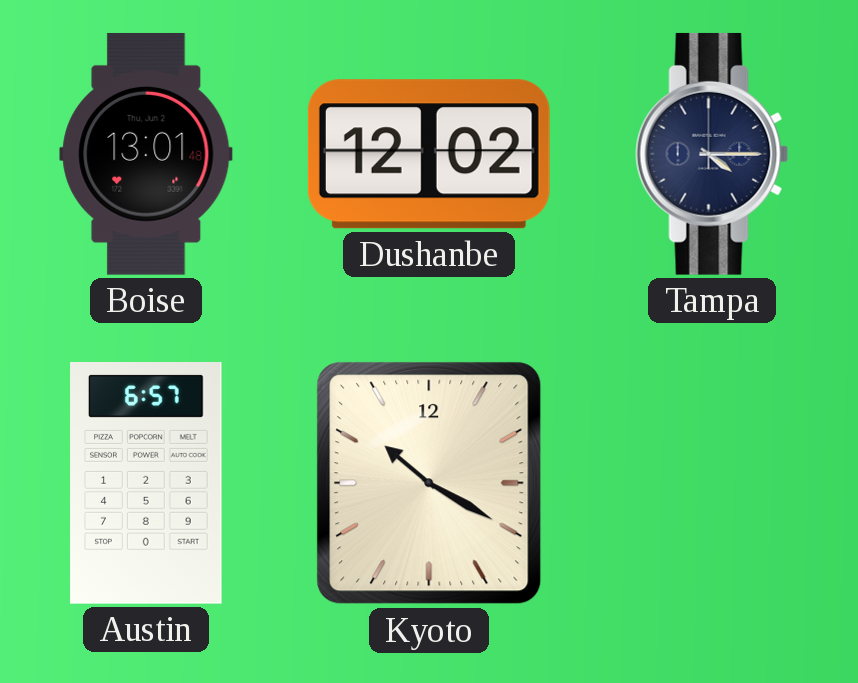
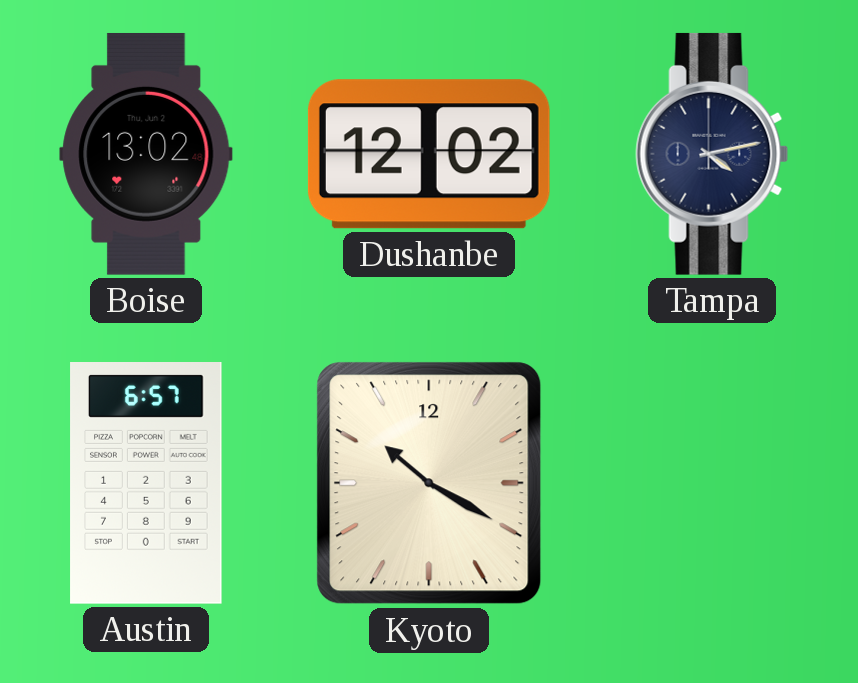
Boise: 13:01 -> 13:02 (146, 154)
Tampa: 4:15 -> 4:13 (712, 154)
